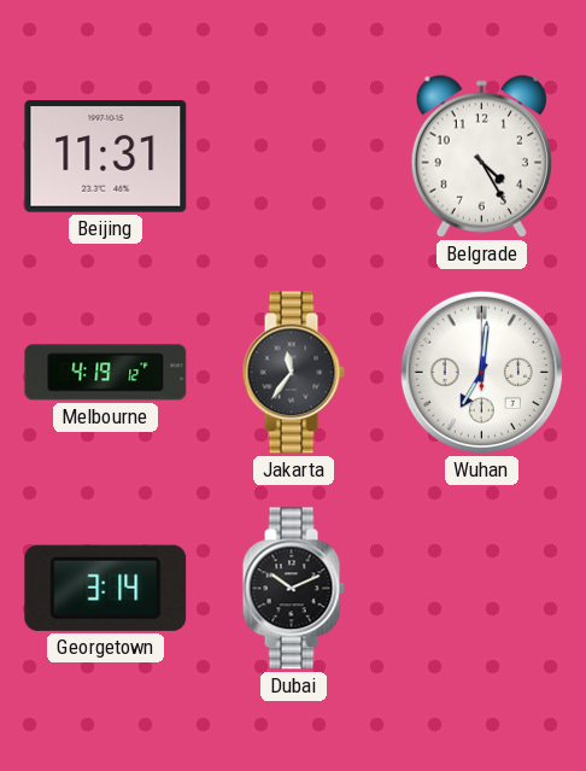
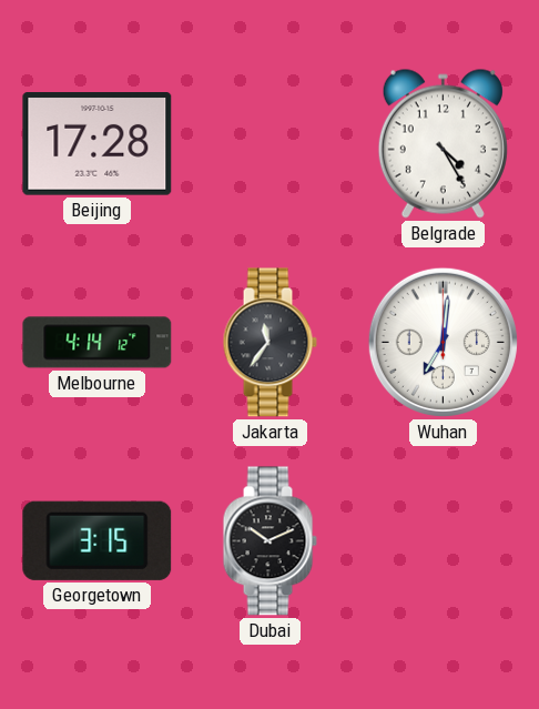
Beijing: 11:31 -> 17:28 (98, 144)
Melbourne: 4:19 -> 4:14 (98, 343)
Georgetown: 3:14 -> 3:15 (98, 540)
